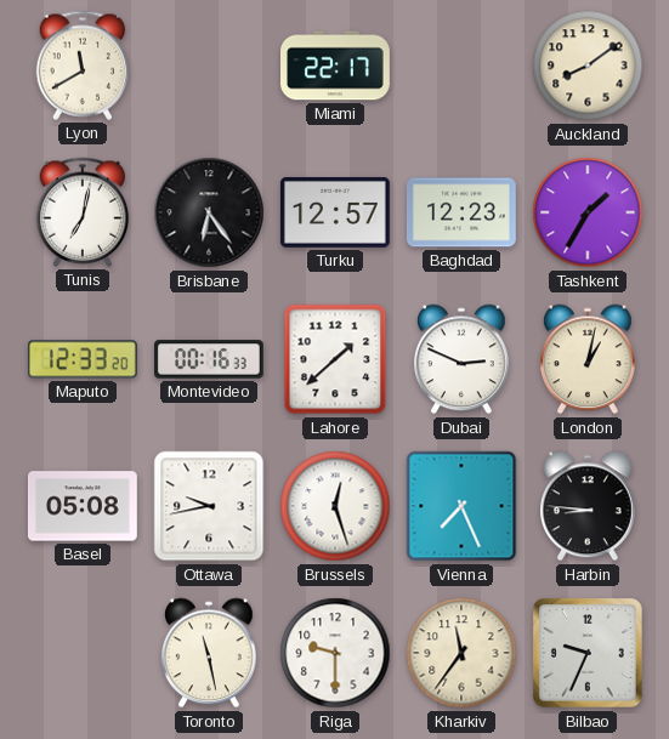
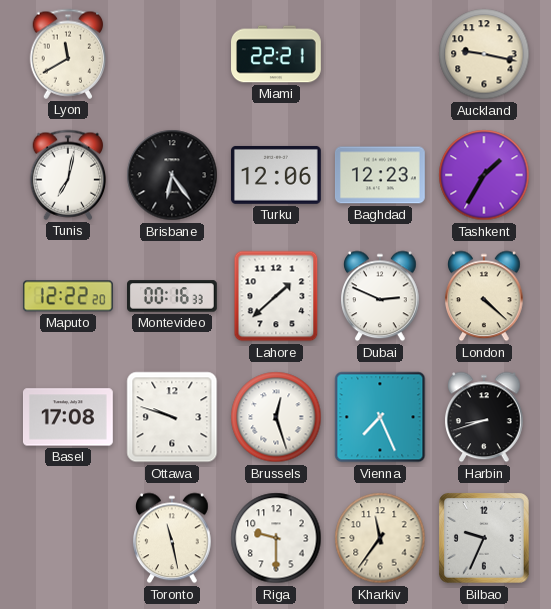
Miami: 22:17 -> 22:21 (277, 54)
Auckland: 8:09 -> 9:17 (484, 54)
Turku: 12:57 -> 12:06 (276, 175)
Maputo: 12:33 -> 12:22 (68, 296)
London: 1:02 -> 4:22 (485, 296)
Basel: 05:08 -> 17:08 (68, 417)
Ottawa: 9:43 -> 9:48 (172, 417)
Harbin: 8:46 -> 8:42 (485, 417)
